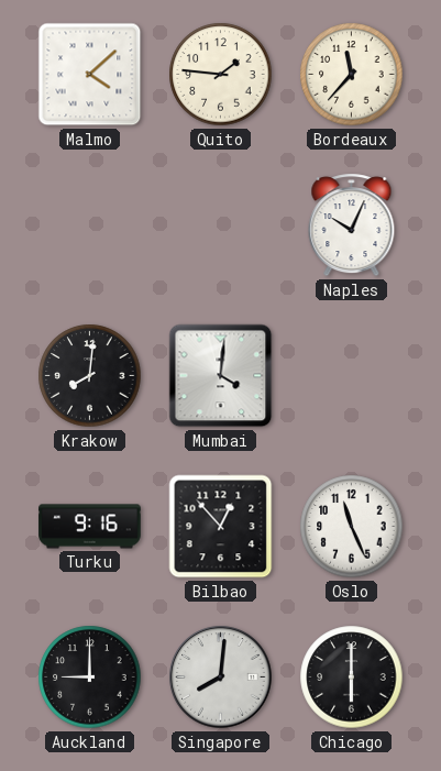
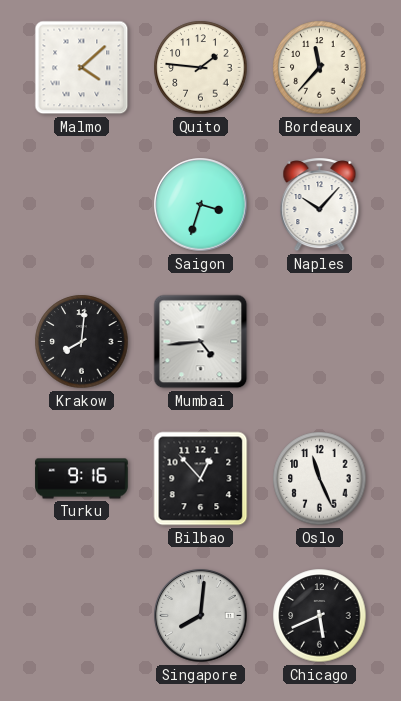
Saigon: none -> 3:33 (201, 205)
Naples: 10:04 -> 10:07 (320, 205)
Mumbai: 4:01 -> 4:44 (201, 342)
Auckland: 9:00 -> none (90, 678)
Chicago: 6:00 -> 5:41 (320, 616)
